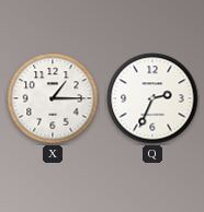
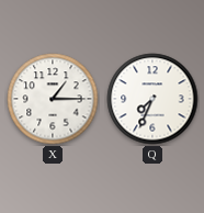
Q: 2:34 -> 7:34 (152, 99)
